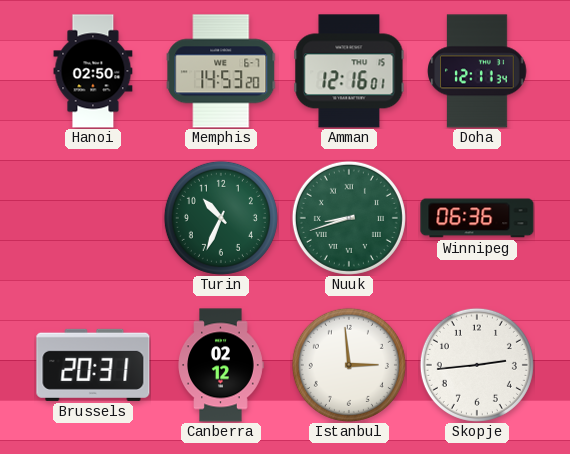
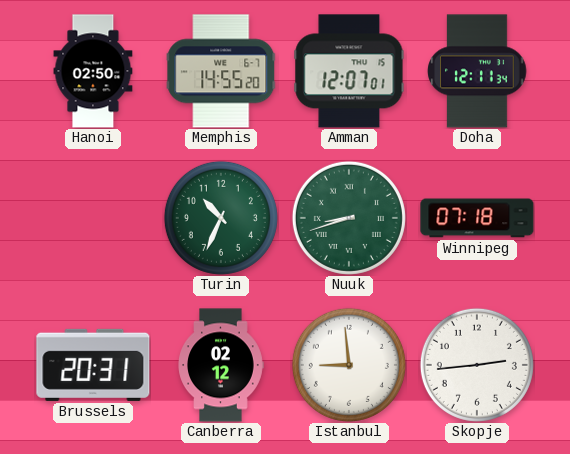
Memphis: 14:53 -> 14:55 (221, 71)
Amman: 12:16 -> 12:07 (349, 71)
Winnipeg: 06:36 -> 07:18 (477, 218)
Istanbul: 2:59 -> 8:59 (349, 365)
